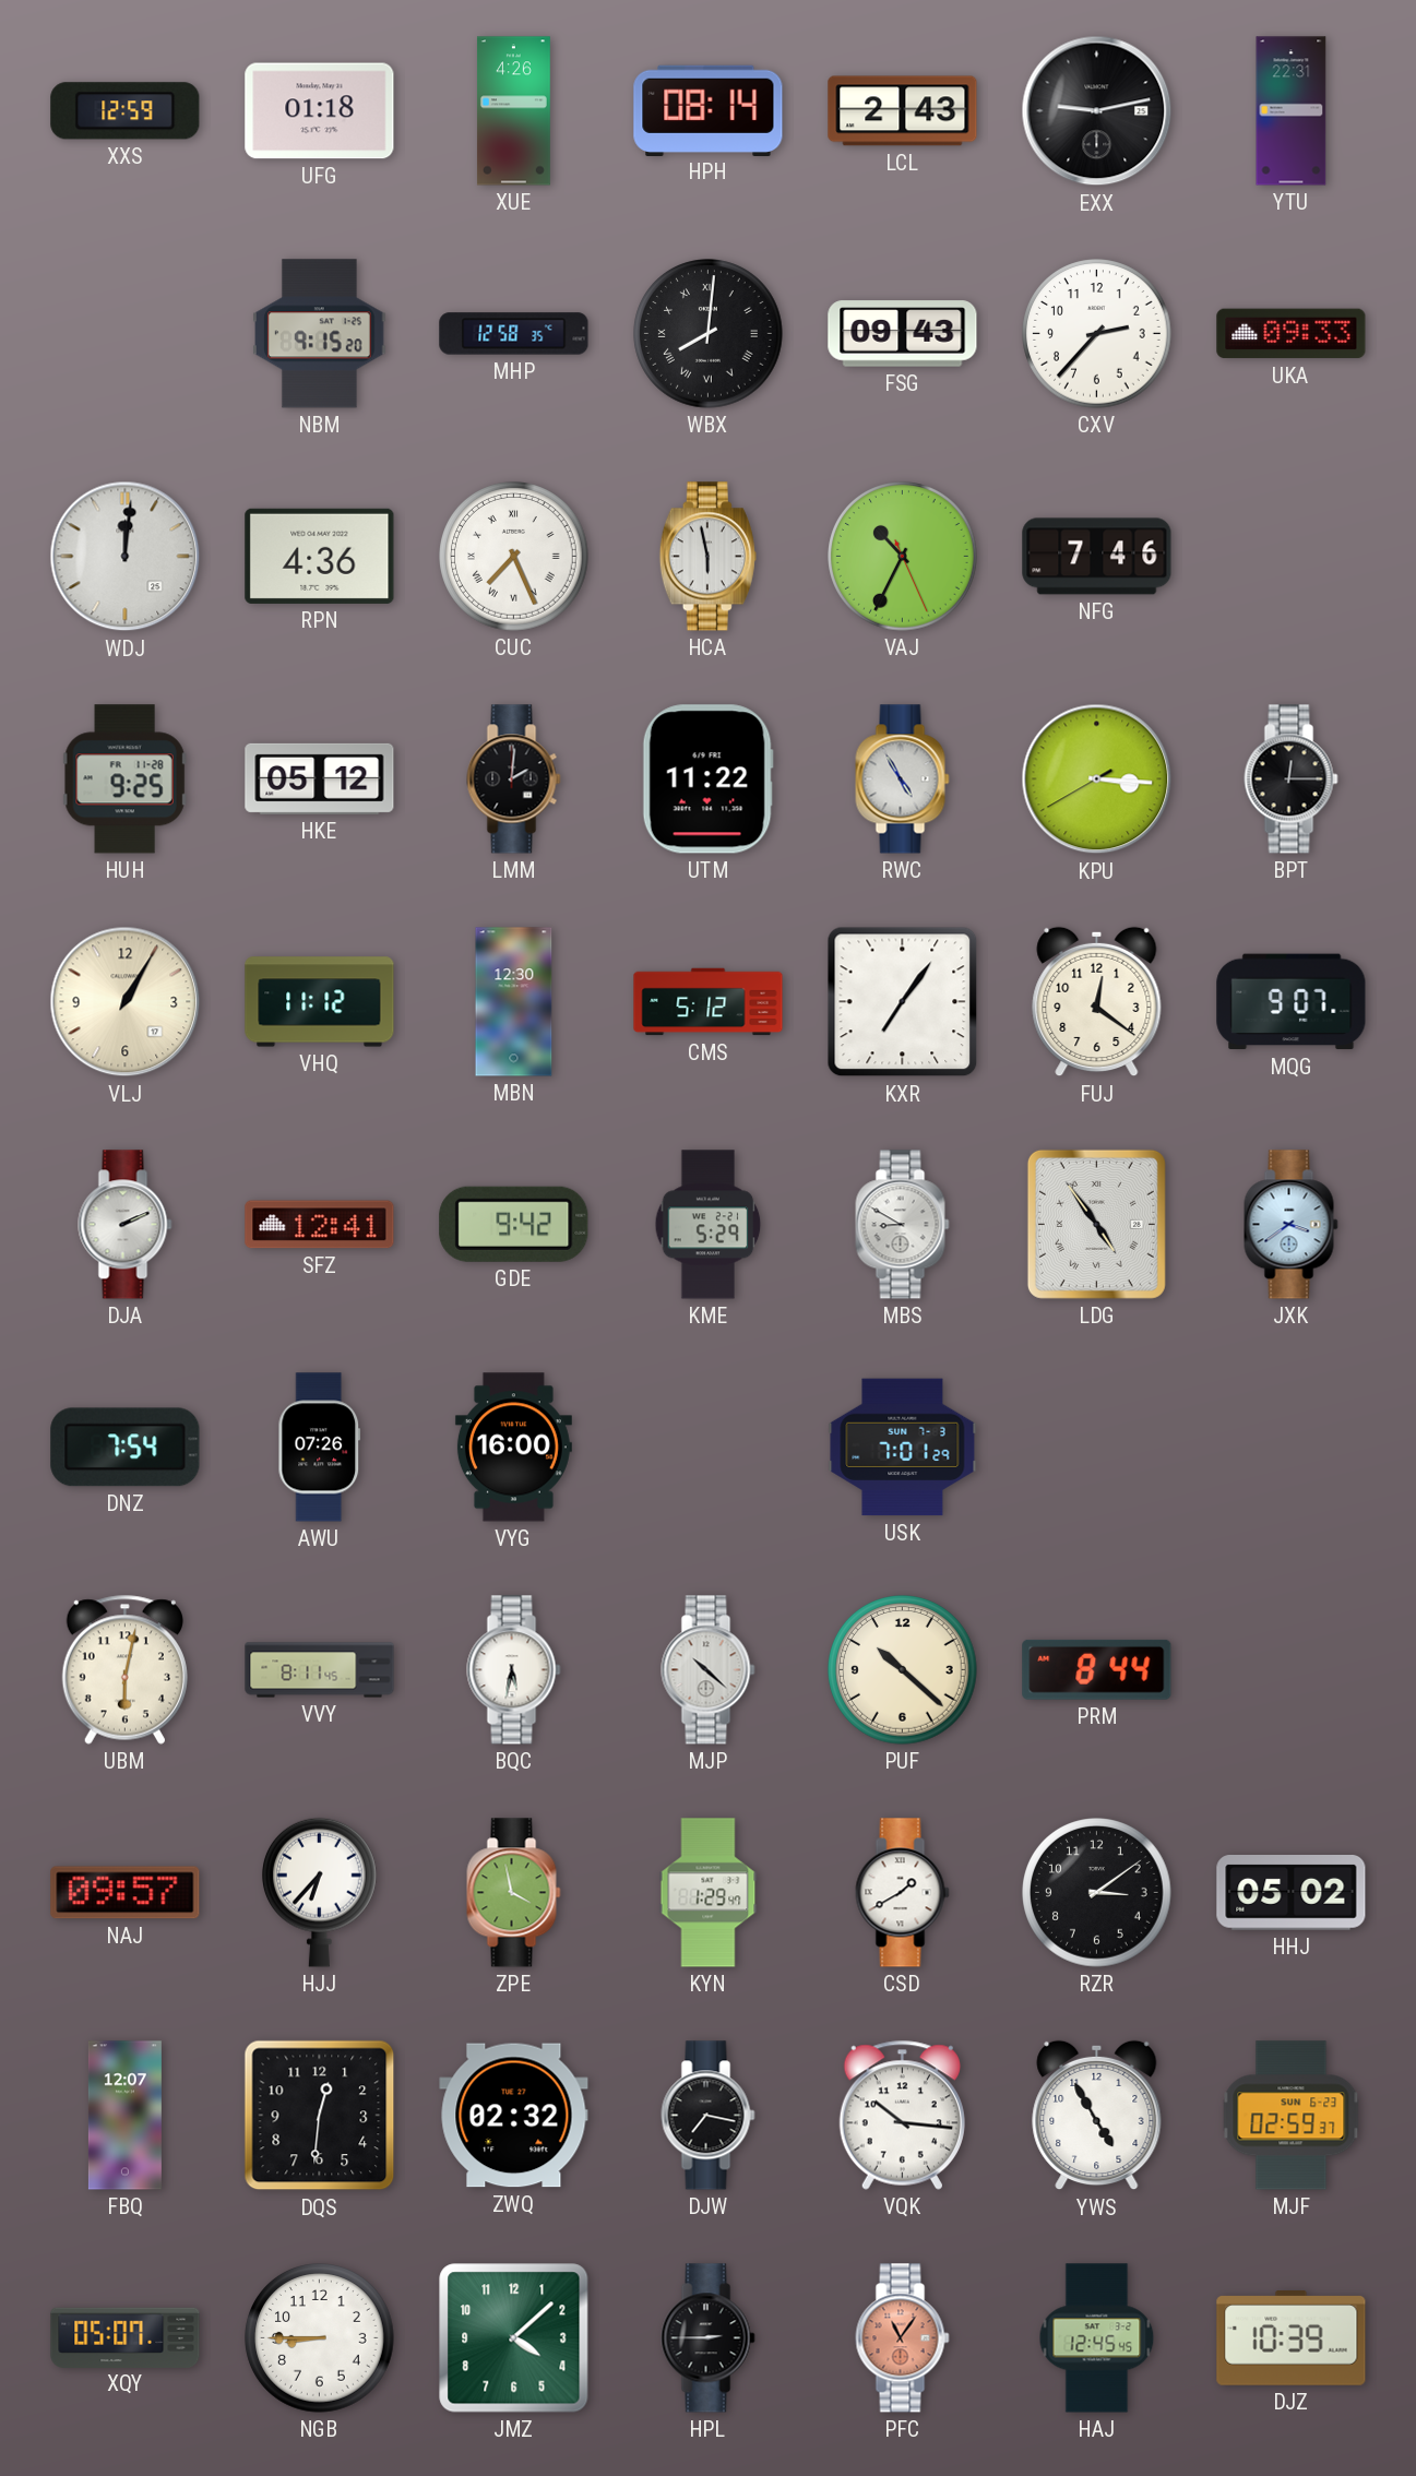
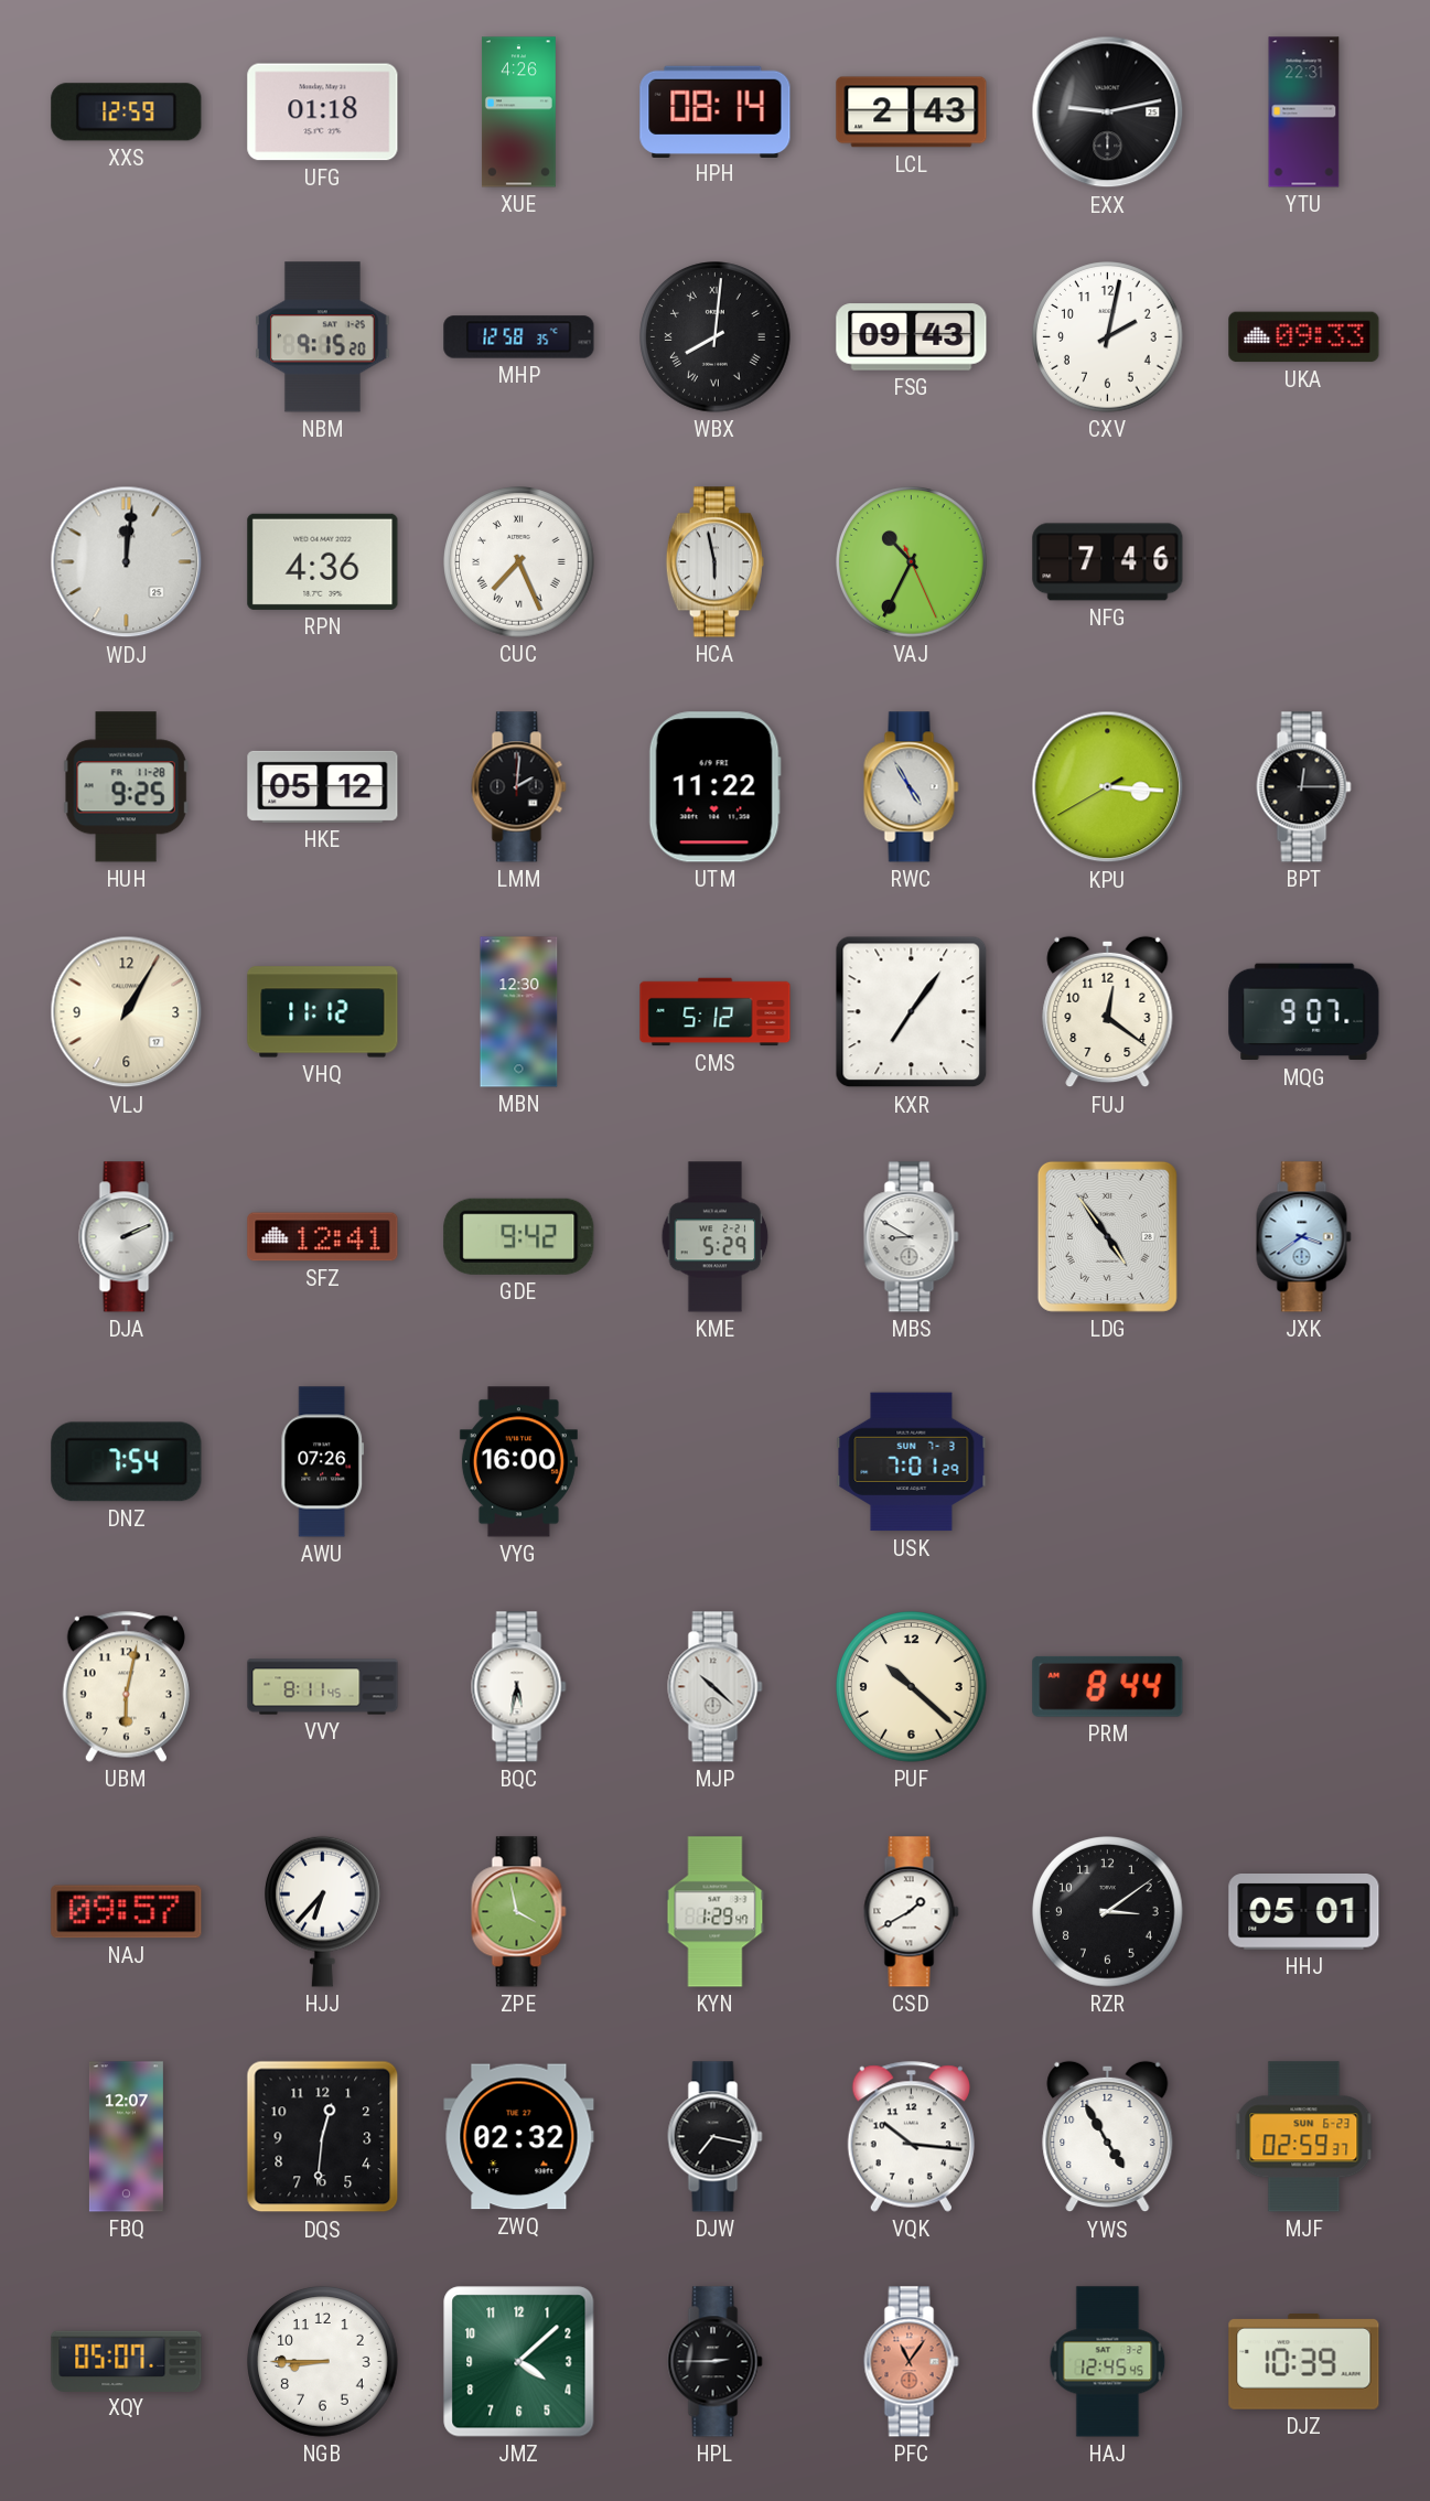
CXV: 2:37 -> 2:02 (1108, 337)
HHJ: 05:02 -> 05:01 (1304, 1912)
